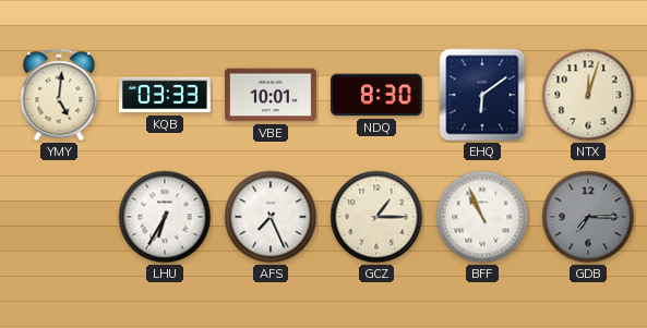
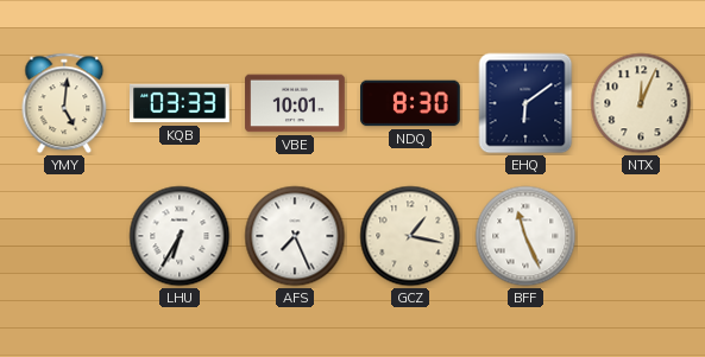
NTX: 12:03 -> 12:04 (641, 103)
GCZ: 1:15 -> 1:17 (410, 236)
BFF: 10:56 -> 11:26 (525, 236)
GDB: 7:15 -> none (588, 217)
